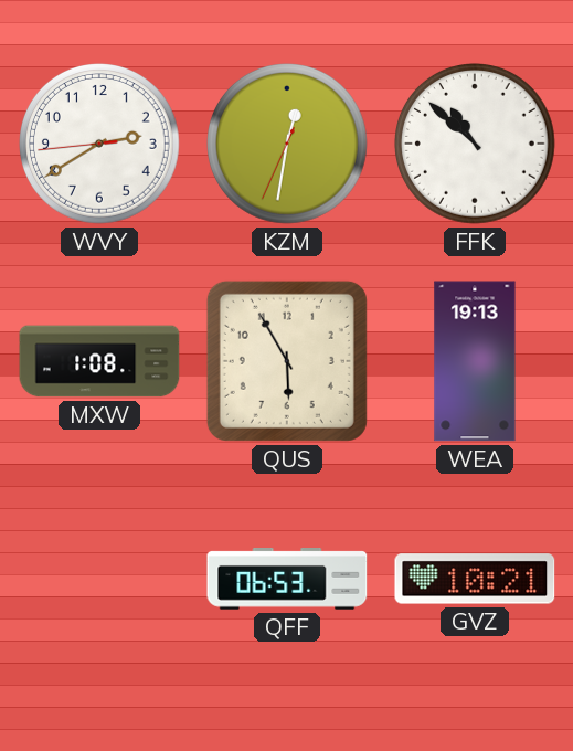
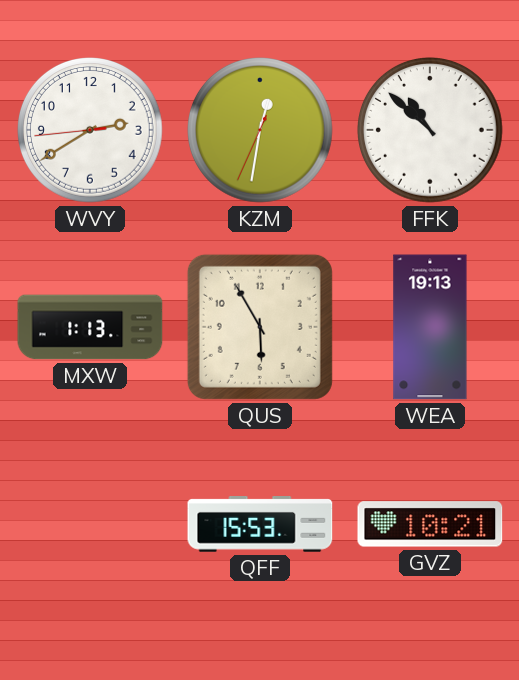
MXW: 1:08 -> 1:13 (90, 327)
QFF: 06:53 -> 15:53 (260, 525)
